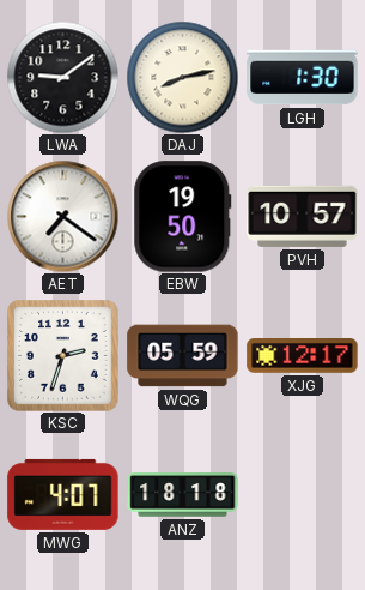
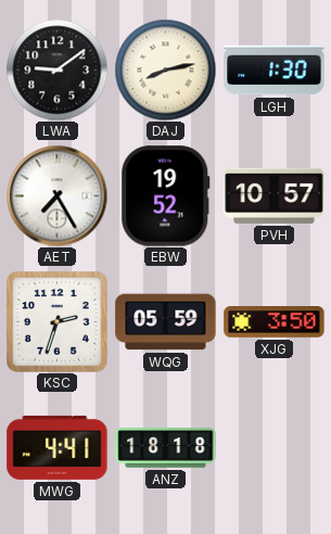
AET: 7:21 -> 7:25 (56, 195)
EBW: 19:50 -> 19:52 (166, 196)
XJG: 12:17 -> 3:50 (275, 322)
MWG: 4:07 -> 4:41 (58, 447)
